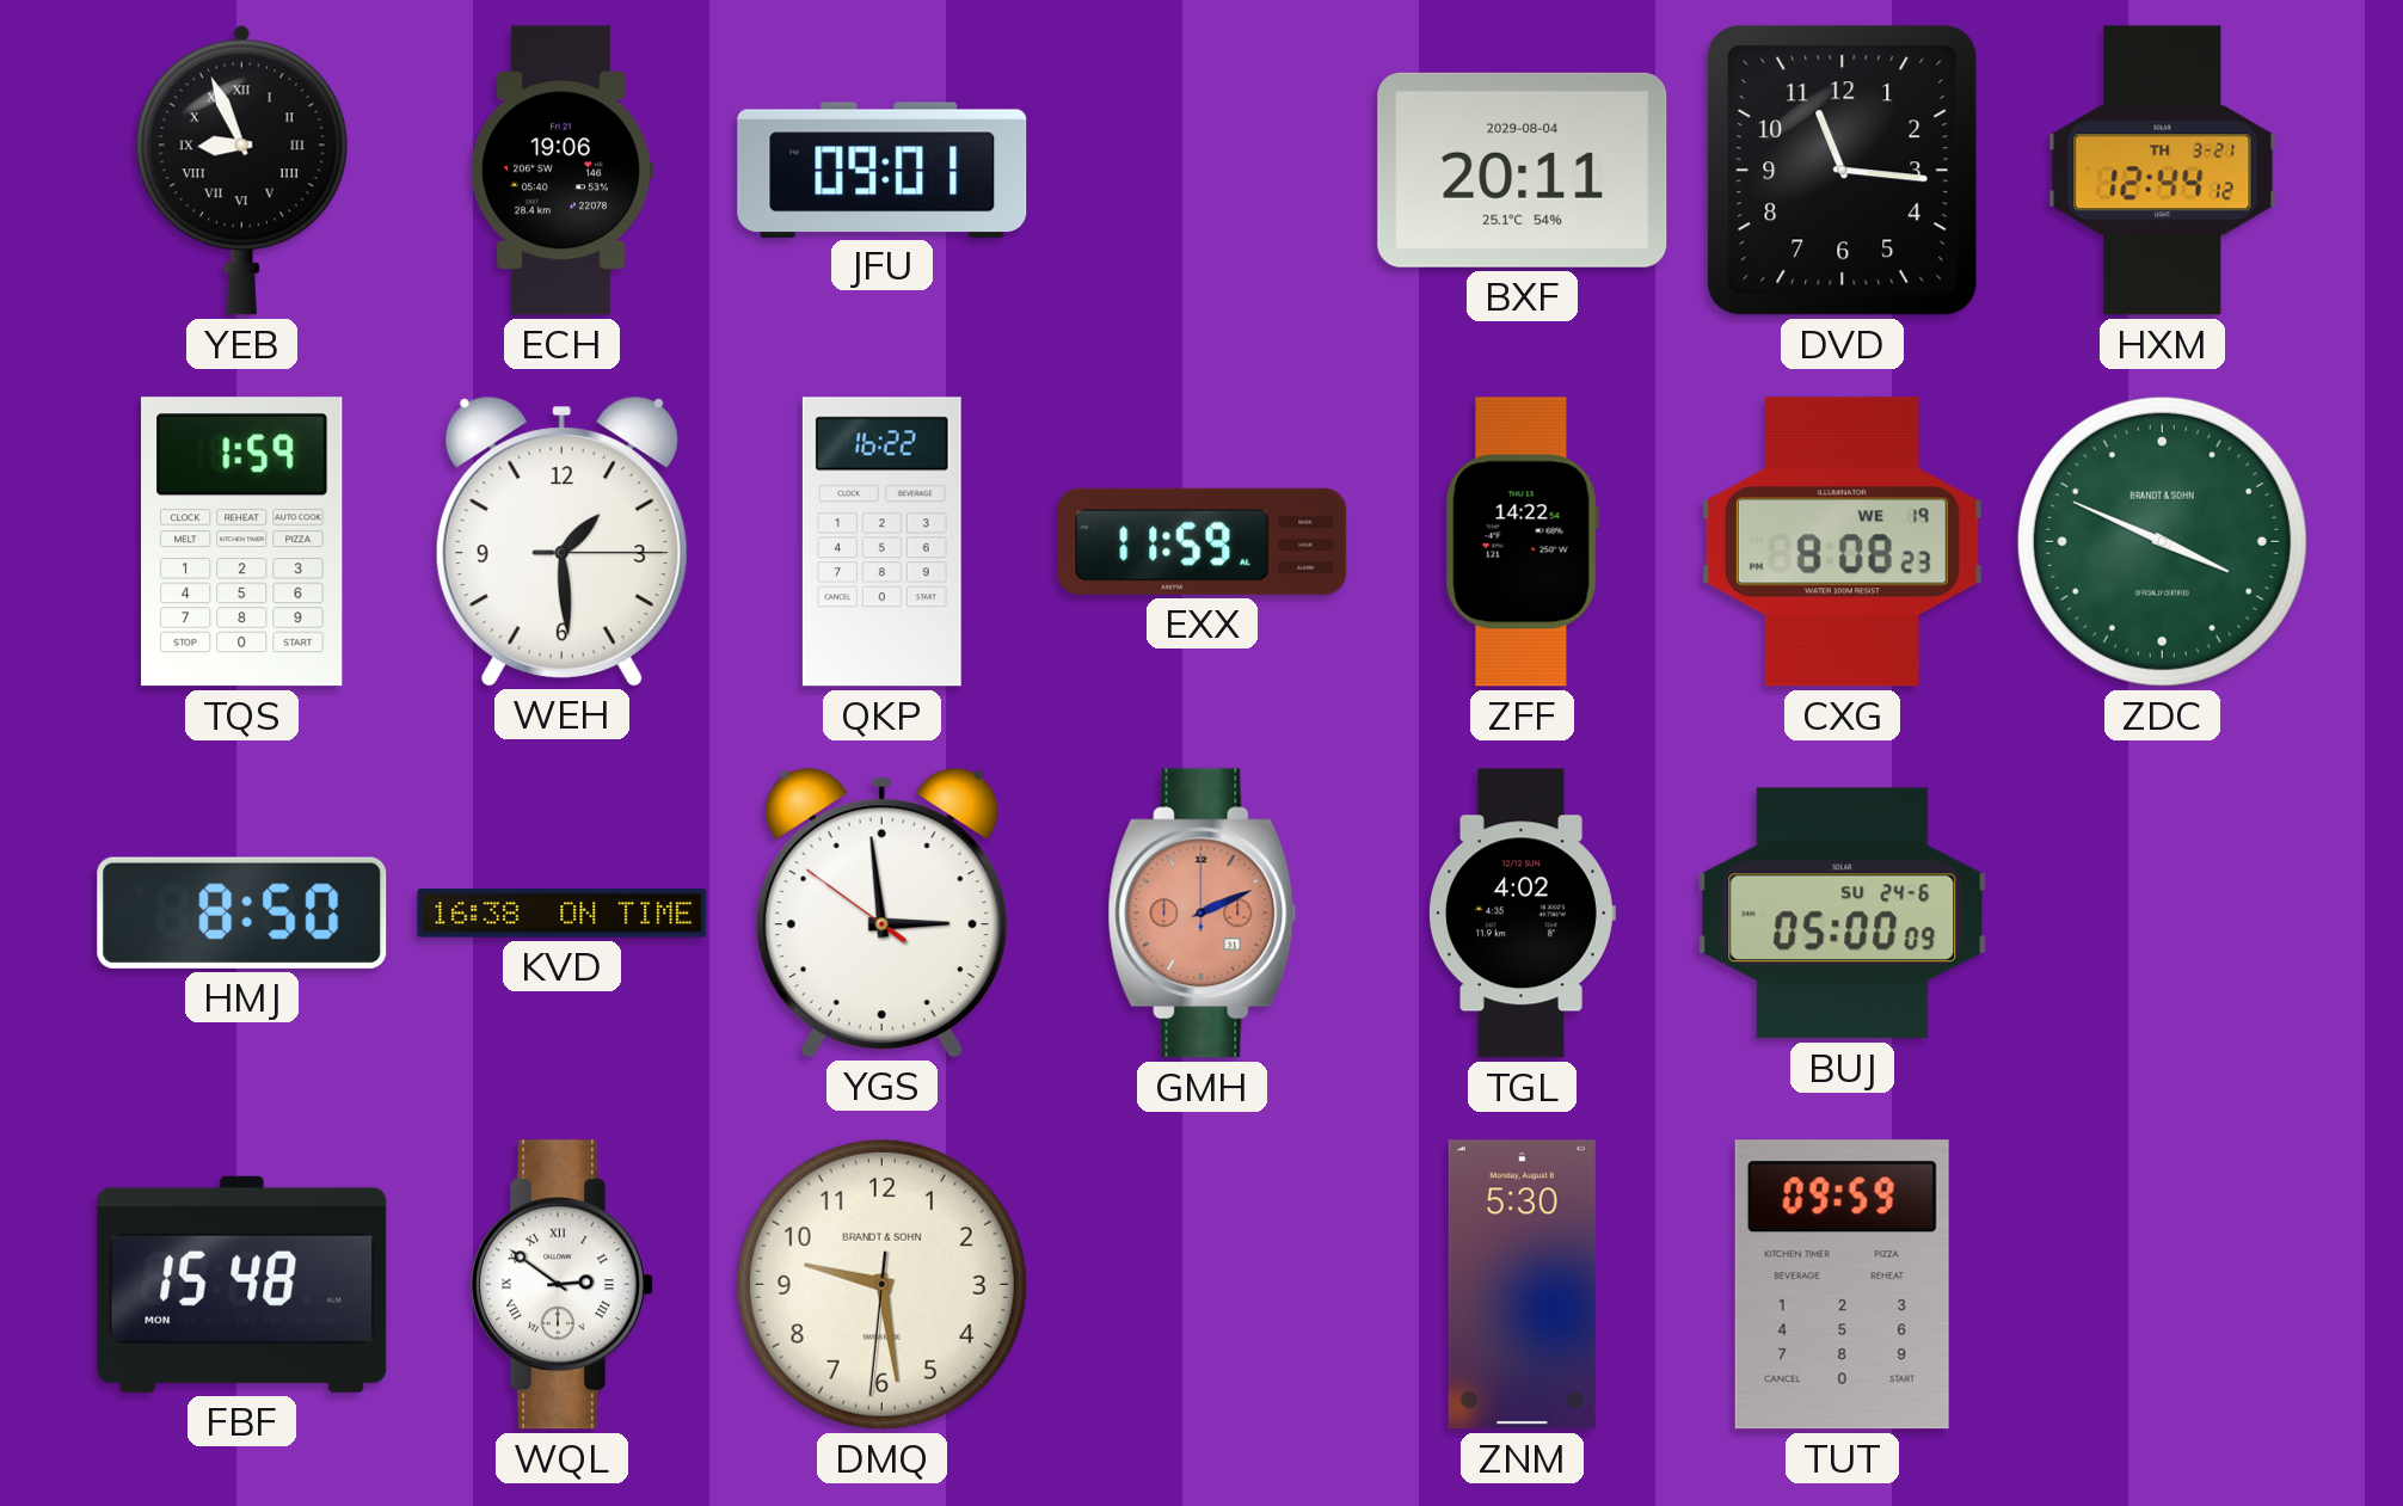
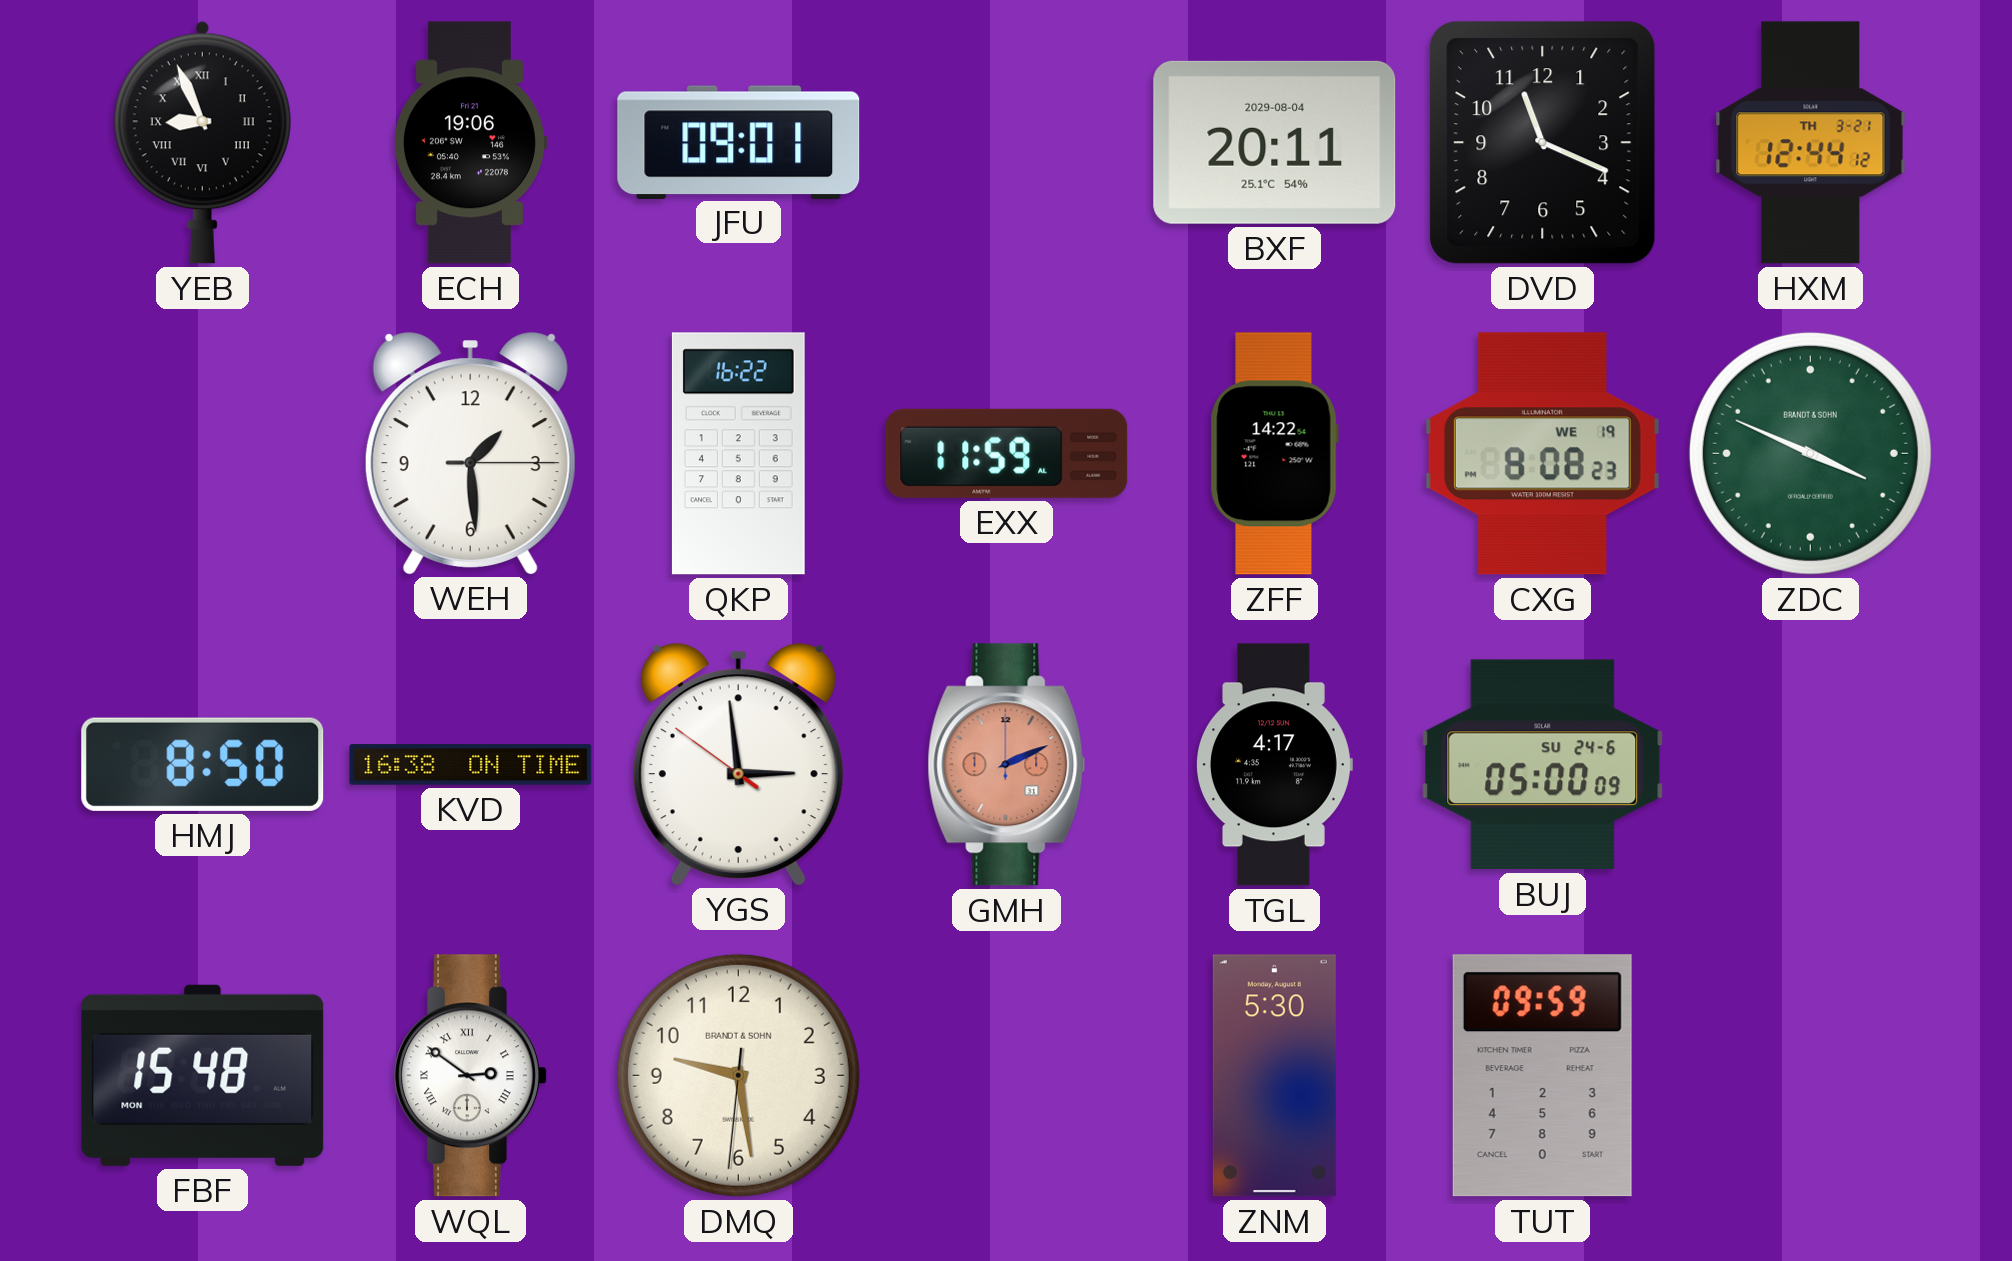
DVD: 11:16 -> 11:19 (1543, 143)
TQS: 1:59 -> none (242, 542)
TGL: 4:02 -> 4:17 (1275, 765)
